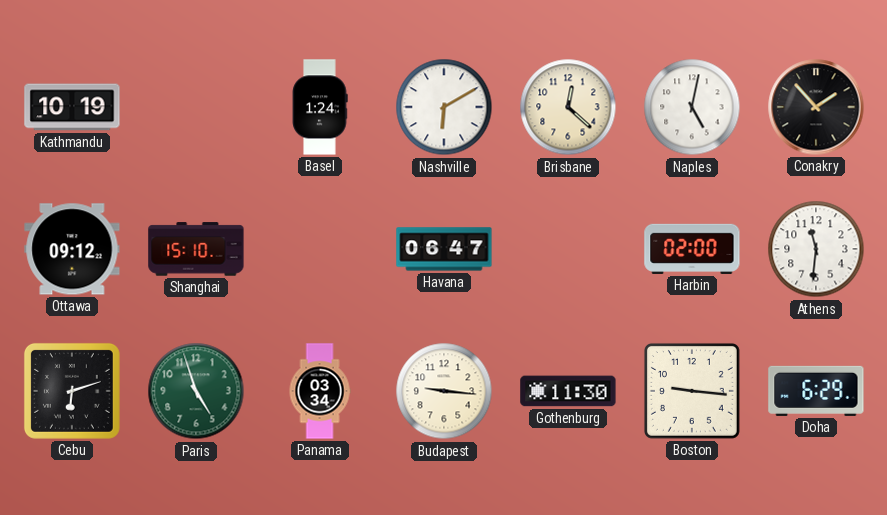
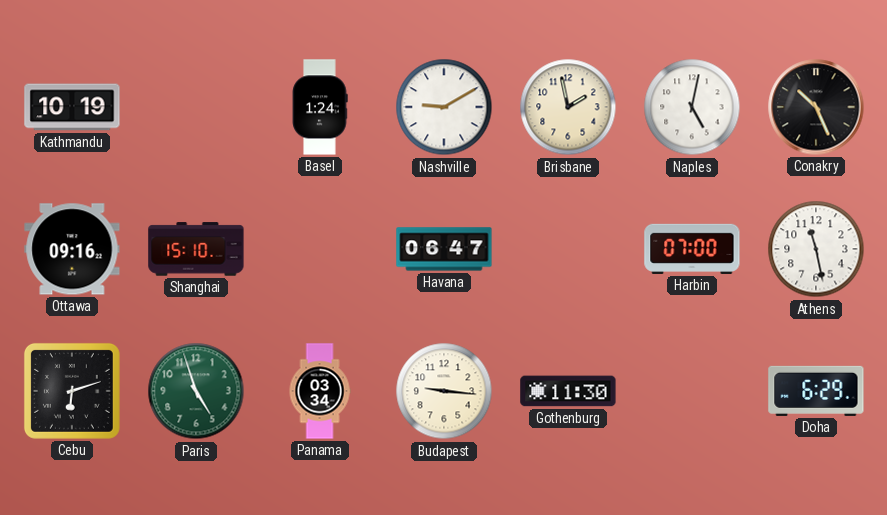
Nashville: 6:10 -> 9:10 (444, 107)
Brisbane: 12:22 -> 1:58 (568, 107)
Conakry: 1:53 -> 10:26 (816, 107)
Ottawa: 09:12 -> 09:16 (72, 249)
Harbin: 02:00 -> 07:00 (692, 249)
Athens: 11:31 -> 11:28 (816, 249)
Boston: 9:16 -> none (692, 391)
